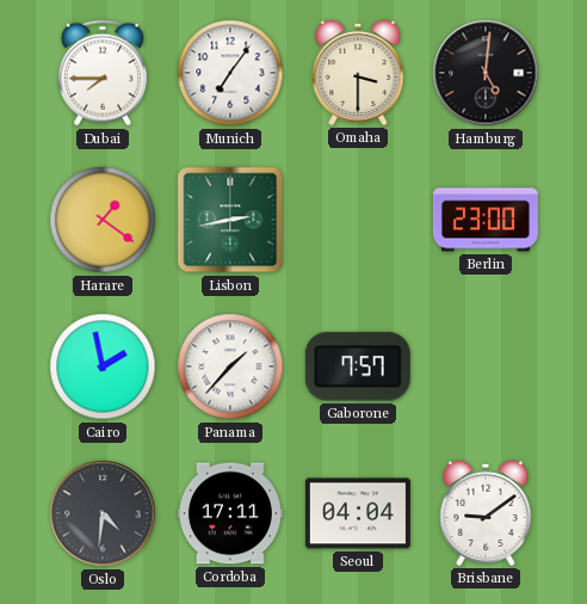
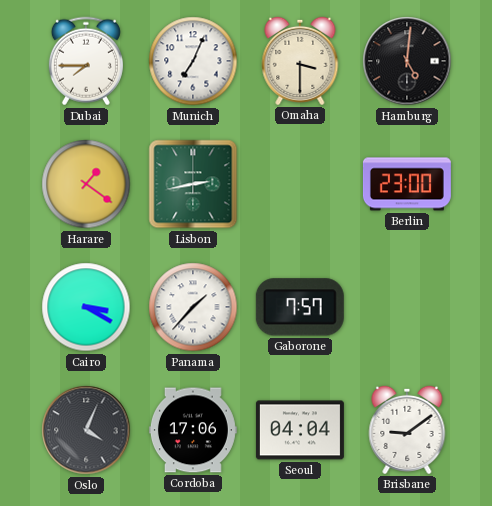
Munich: 7:06 -> 7:04 (193, 61)
Cairo: 1:58 -> 3:20 (86, 307)
Oslo: 4:31 -> 4:04 (86, 430)
Cordoba: 17:11 -> 17:06 (193, 430)
